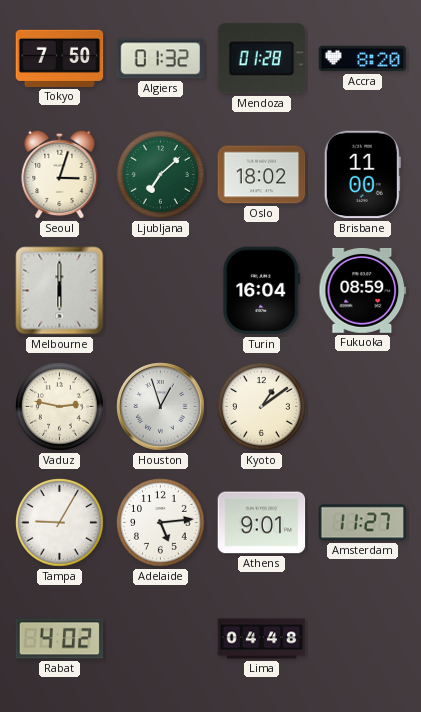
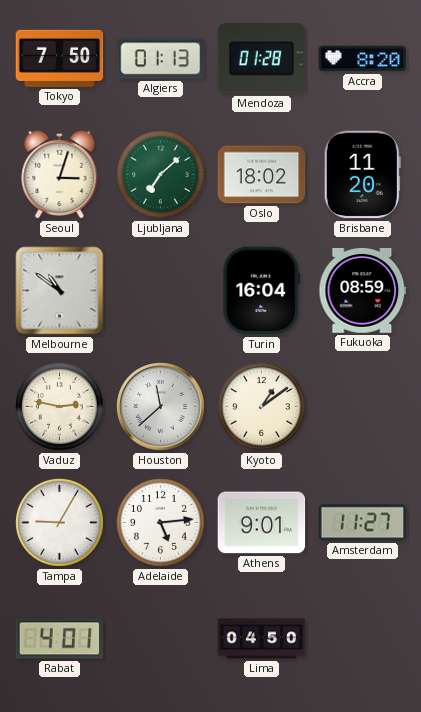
Algiers: 01:32 -> 01:13 (161, 59)
Brisbane: 11:00 -> 11:20 (362, 175)
Melbourne: 6:00 -> 10:51 (60, 291)
Houston: 12:57 -> 11:38 (161, 407)
Rabat: 4:02 -> 4:01 (60, 639)
Lima: 04:48 -> 04:50 (262, 639)
